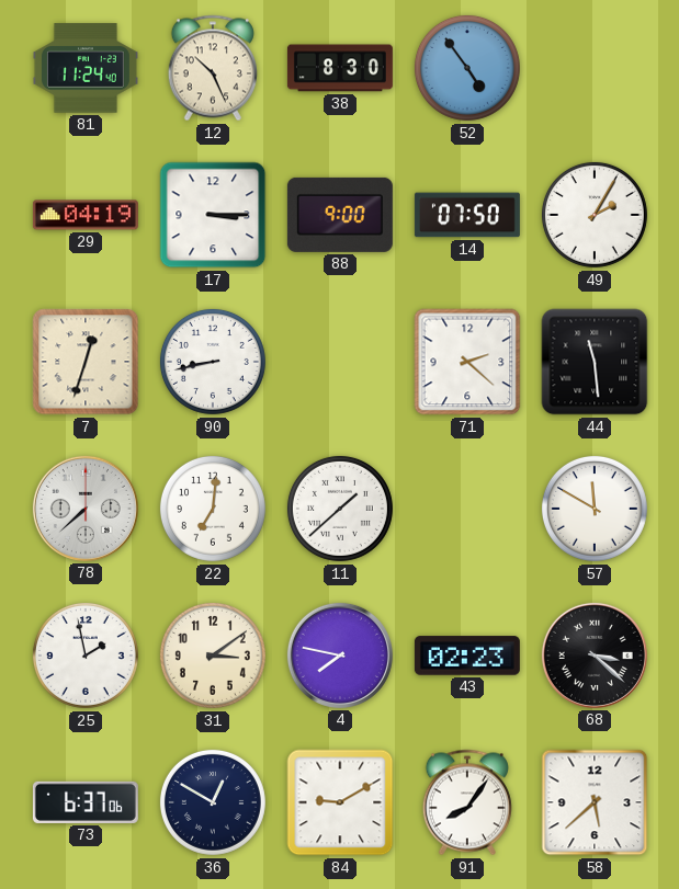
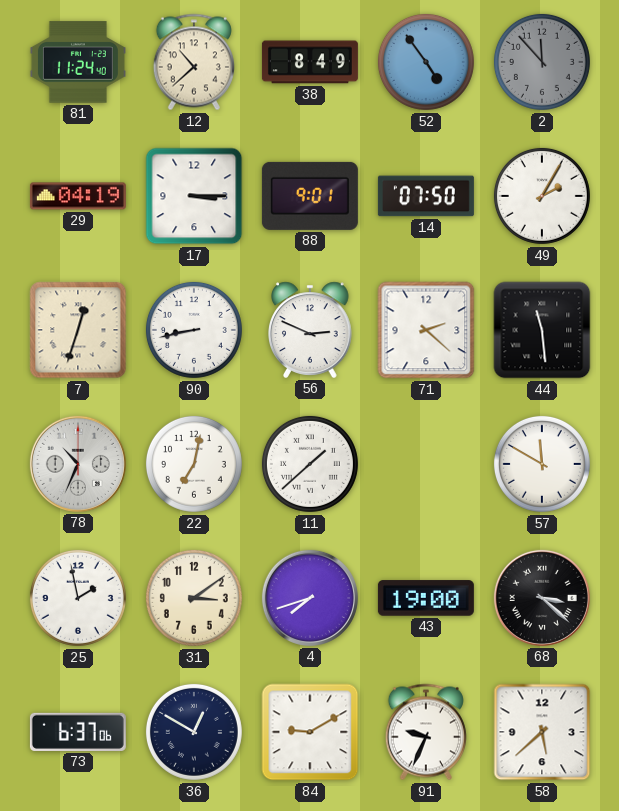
12: 10:26 -> 10:38 (194, 62)
38: 8:30 -> 8:49 (310, 62)
2: none -> 11:53 (542, 62)
88: 9:00 -> 9:01 (310, 196)
56: none -> 2:49 (311, 330)
78: 7:38 -> 10:34 (78, 464)
22: 7:01 -> 7:02 (194, 464)
4: 7:47 -> 7:42 (310, 598)
43: 02:23 -> 19:00 (426, 598)
91: 8:06 -> 9:34 (426, 732)
